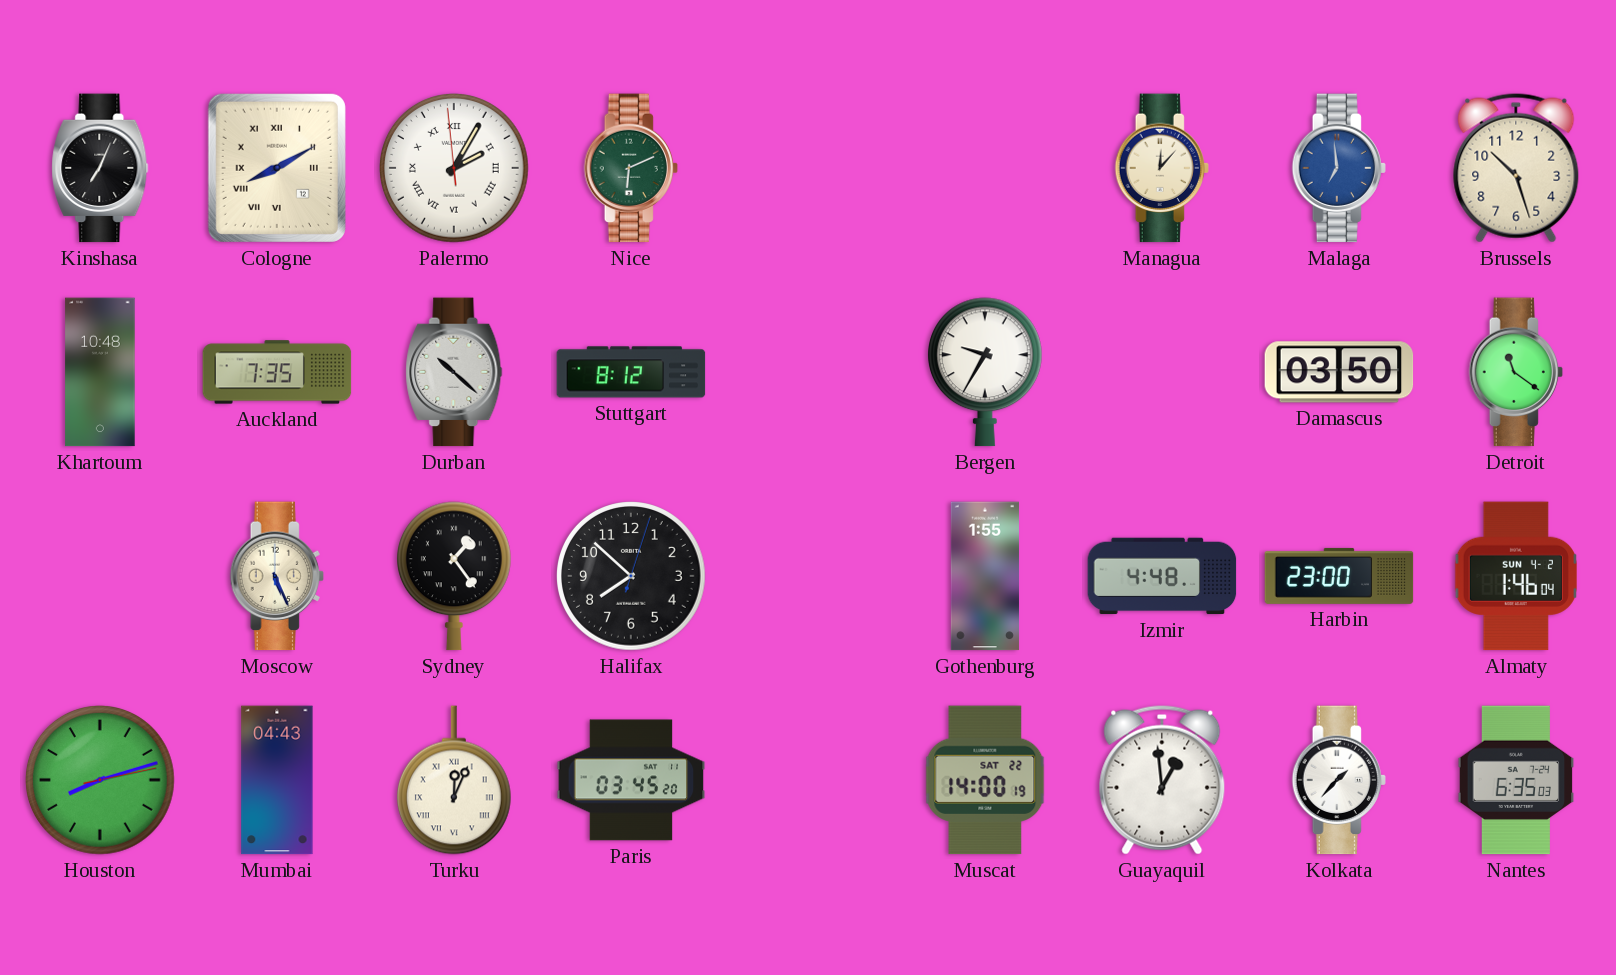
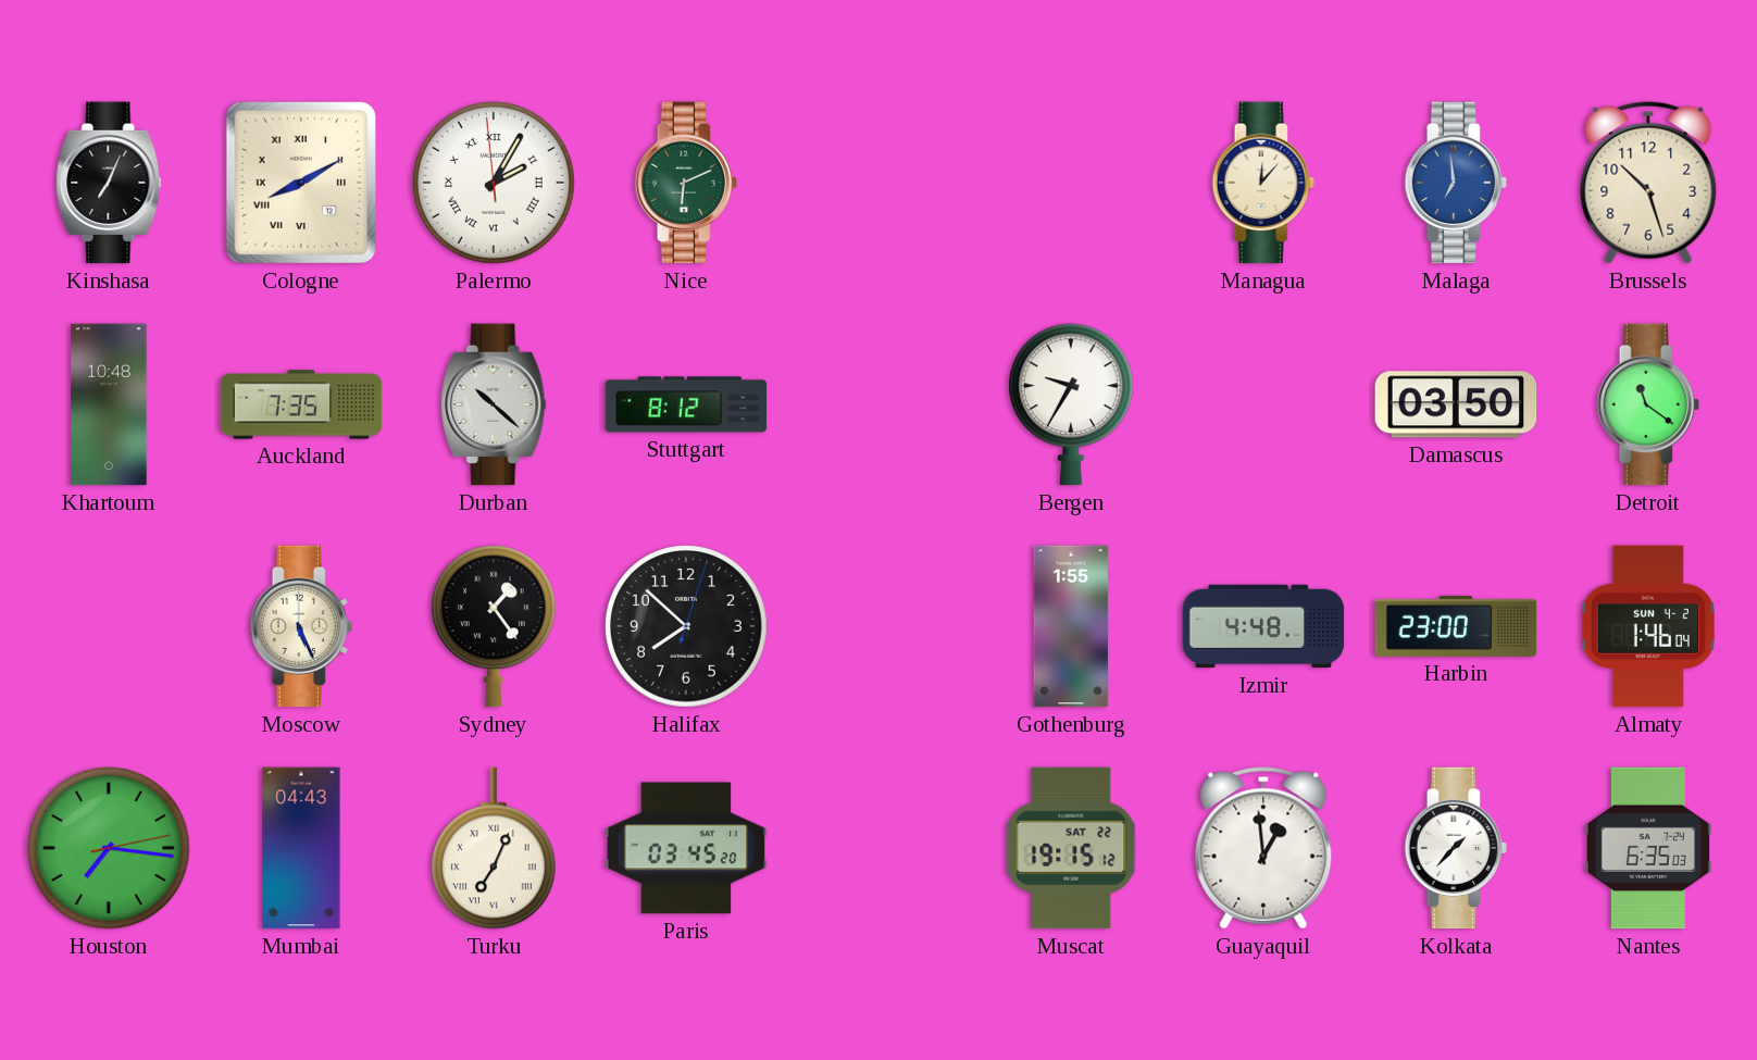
Houston: 8:12 -> 7:16 (110, 849)
Turku: 12:04 -> 7:04 (494, 848)
Muscat: 14:00 -> 19:15 (1071, 848)
